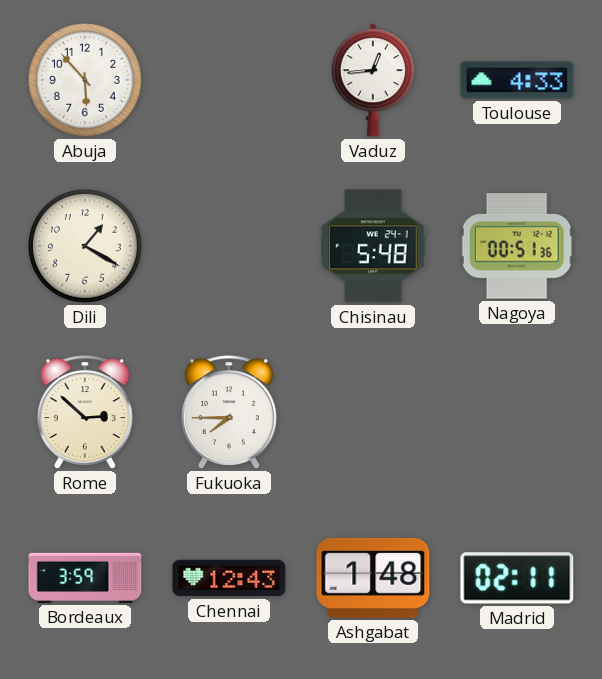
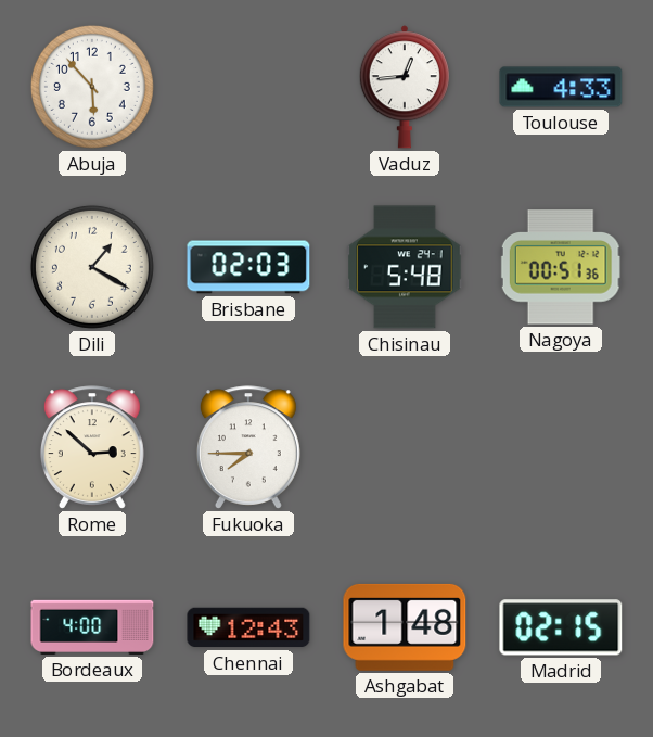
Brisbane: none -> 02:03 (248, 267)
Bordeaux: 3:59 -> 4:00 (92, 627)
Madrid: 02:11 -> 02:15 (561, 627)
